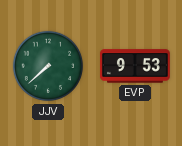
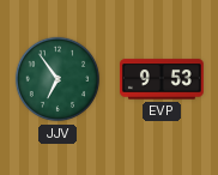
JJV: 7:38 -> 6:54 (57, 79)
